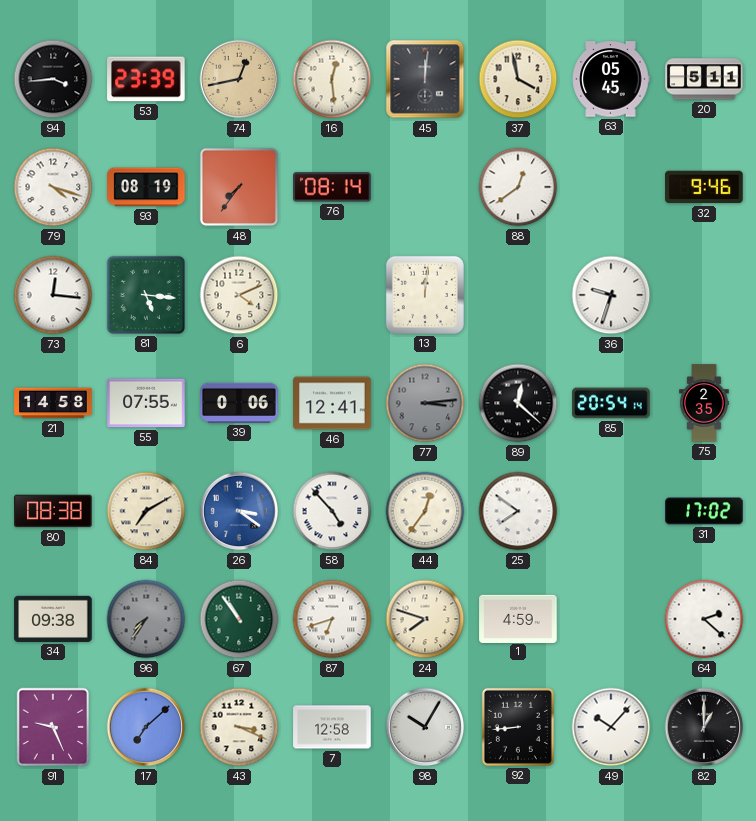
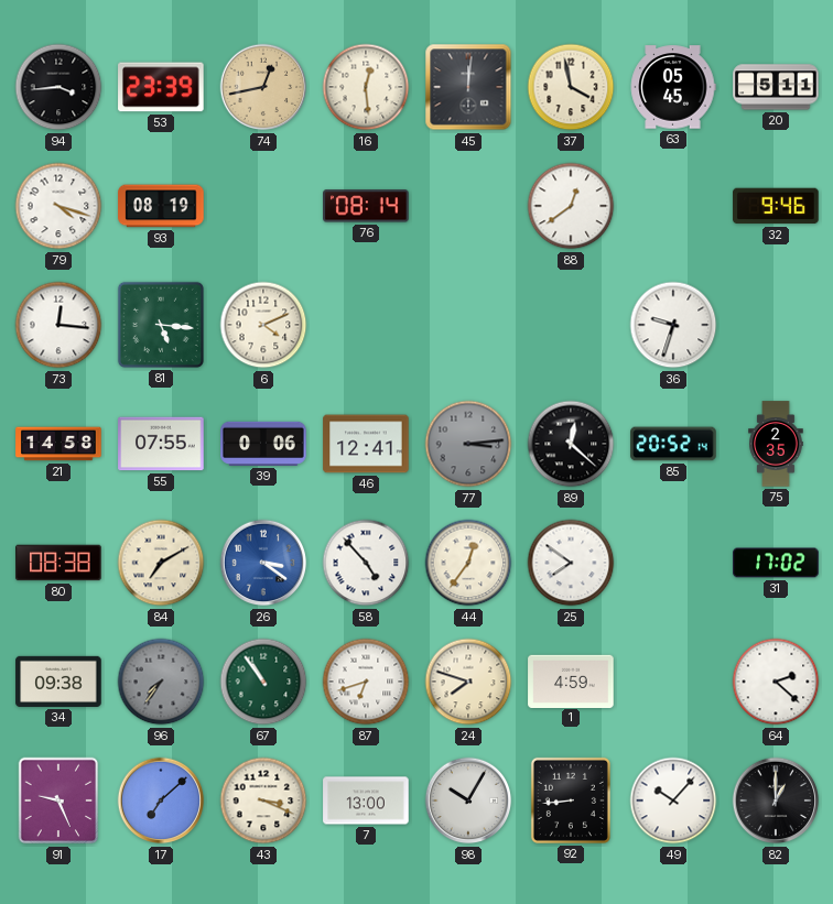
48: 7:36 -> none (239, 187)
13: 12:01 -> none (425, 295)
85: 20:54 -> 20:52 (673, 444)
7: 12:58 -> 13:00 (366, 800)
